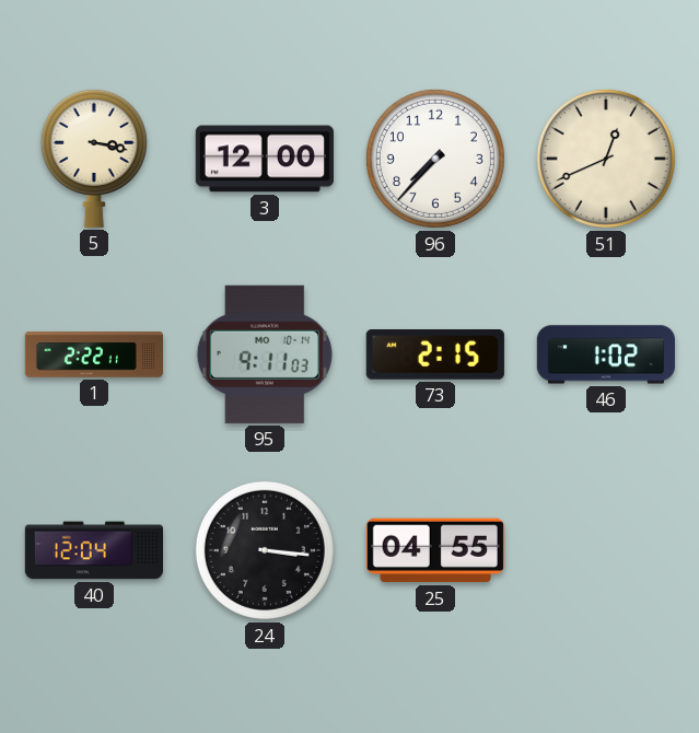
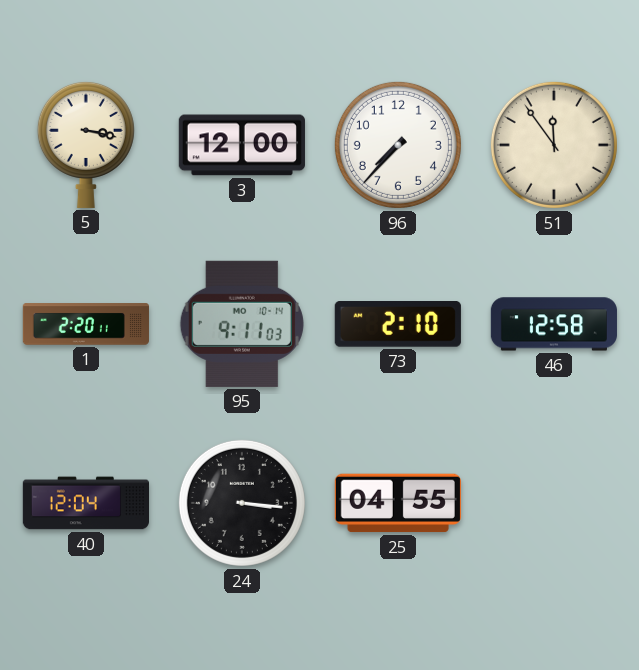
51: 12:41 -> 11:54 (554, 145)
1: 2:22 -> 2:20 (86, 324)
73: 2:15 -> 2:10 (398, 325)
46: 1:02 -> 12:58 (554, 324)
